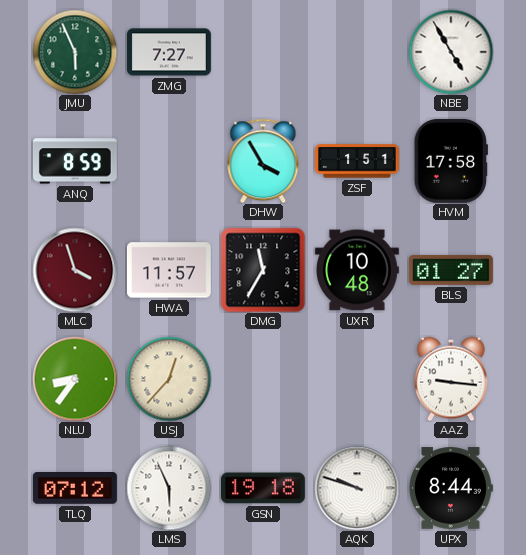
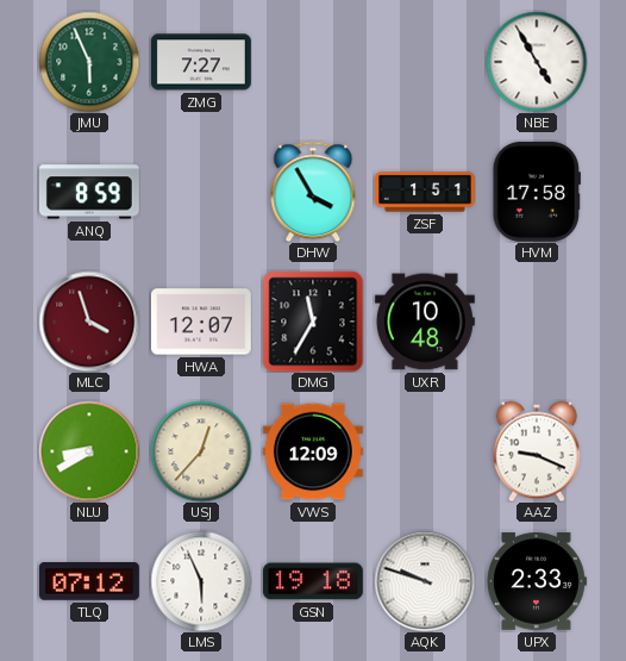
HWA: 11:57 -> 12:07 (201, 322)
BLS: 01:27 -> none (451, 270)
NLU: 8:36 -> 8:40 (89, 451)
VWS: none -> 12:09 (313, 451)
AAZ: 9:16 -> 9:19 (537, 451)
UPX: 8:44 -> 2:33 (537, 581)
